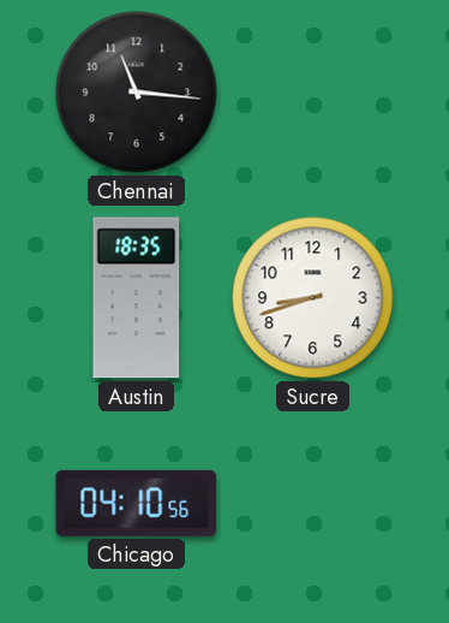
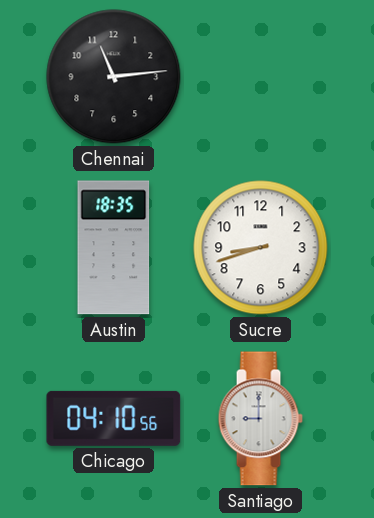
Chennai: 11:16 -> 11:14 (114, 77)
Santiago: none -> 9:00 (260, 419)
